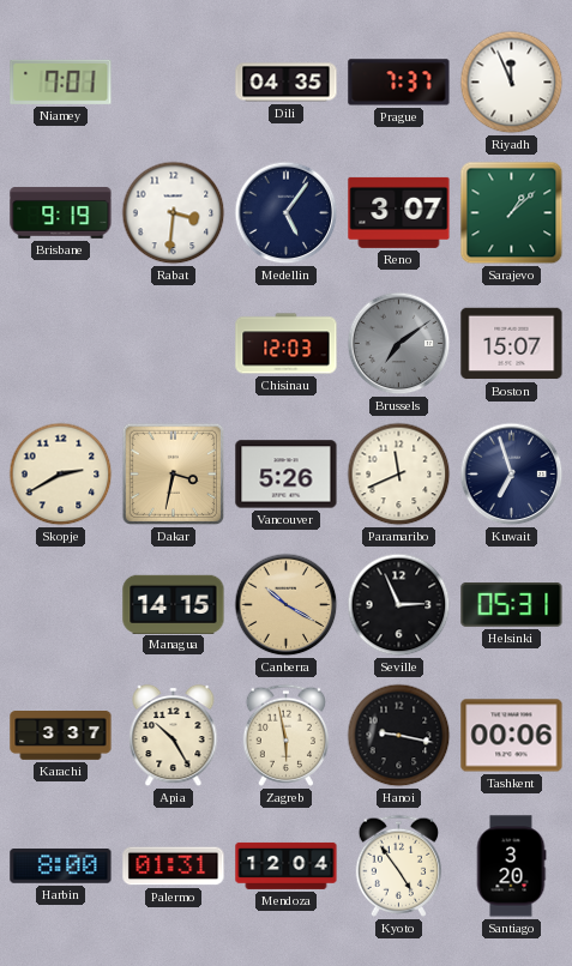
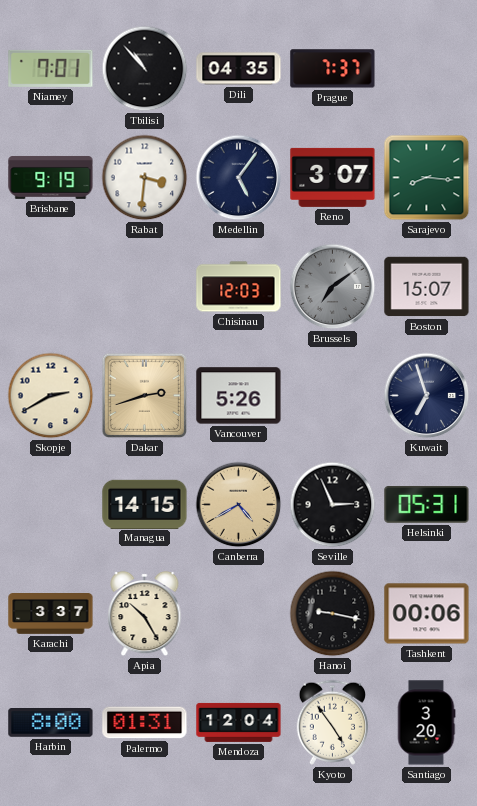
Tbilisi: none -> 10:53 (145, 69)
Riyadh: 11:56 -> none (512, 83)
Sarajevo: 1:08 -> 8:16 (427, 178)
Dakar: 3:32 -> 2:42 (145, 396)
Paramaribo: 11:41 -> none (399, 475)
Canberra: 10:20 -> 4:40 (239, 505)
Zagreb: 5:58 -> none (285, 735)
